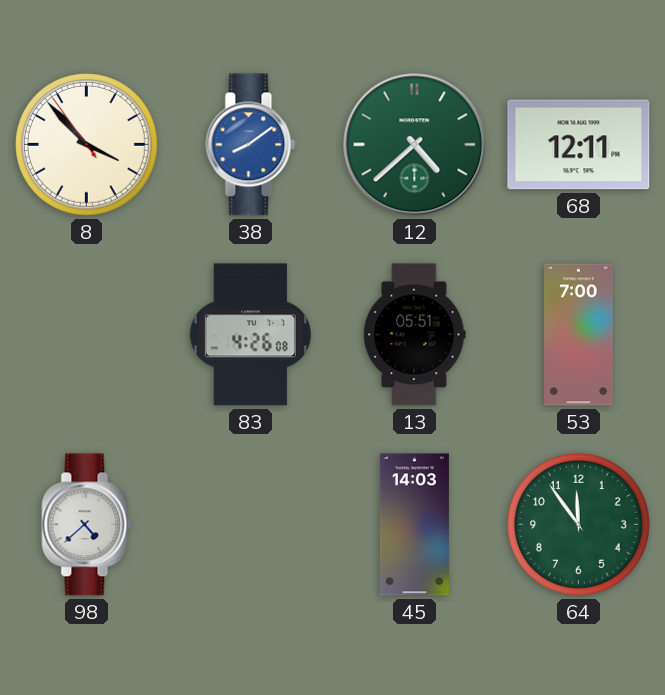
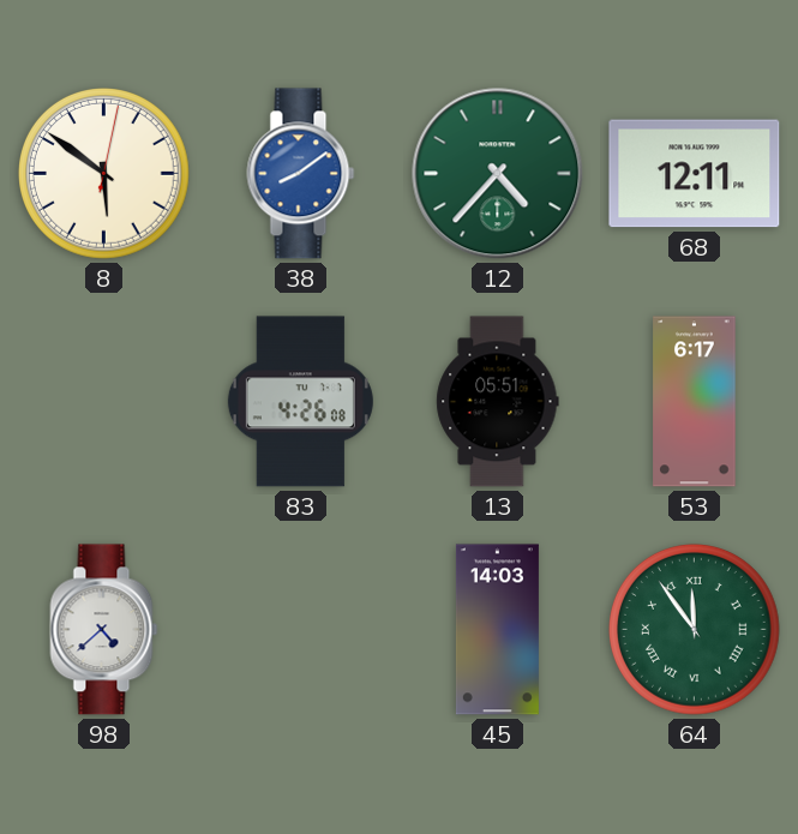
8: 3:52 -> 5:51 (104, 174)
12: 4:38 -> 4:37 (498, 174)
53: 7:00 -> 6:17 (695, 402)
64 numerals: Arabic -> Roman (695, 630)
